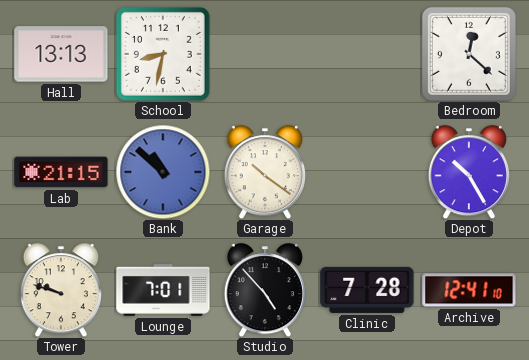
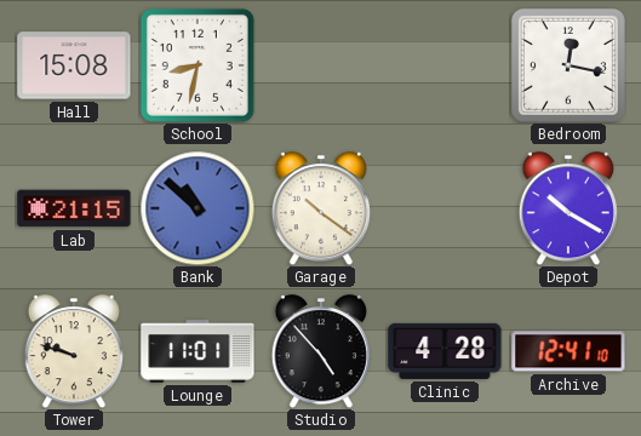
Hall: 13:13 -> 15:08 (74, 65)
Bedroom: 12:22 -> 12:17 (568, 65)
Depot: 10:25 -> 10:20 (568, 208)
Lounge: 7:01 -> 11:01 (198, 352)
Clinic: 7:28 -> 4:28 (445, 351)
